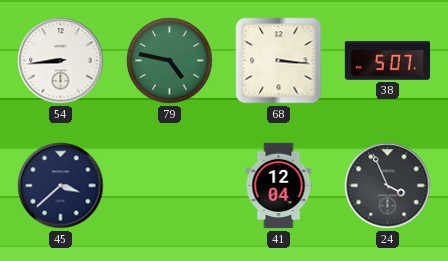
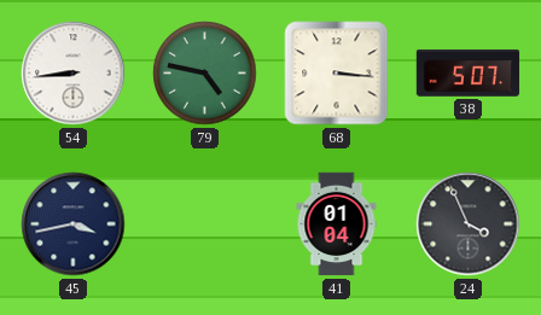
45: 3:38 -> 3:43 (74, 224)
41: 12:04 -> 01:04 (337, 224)
